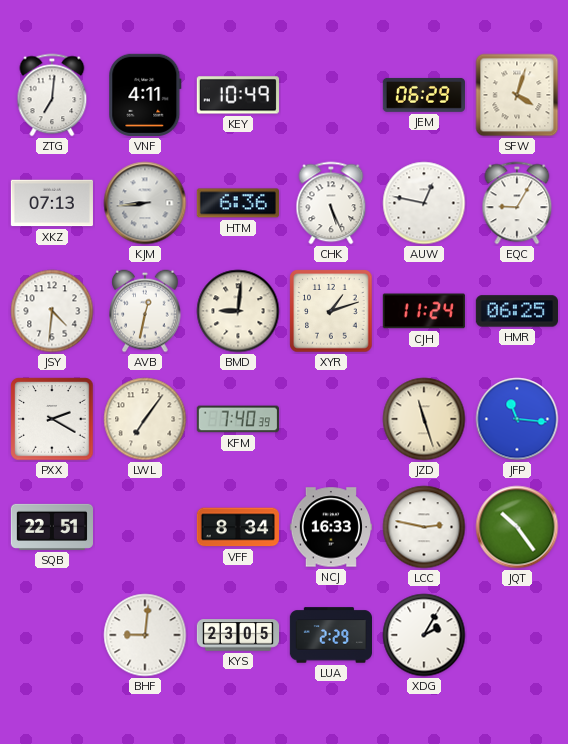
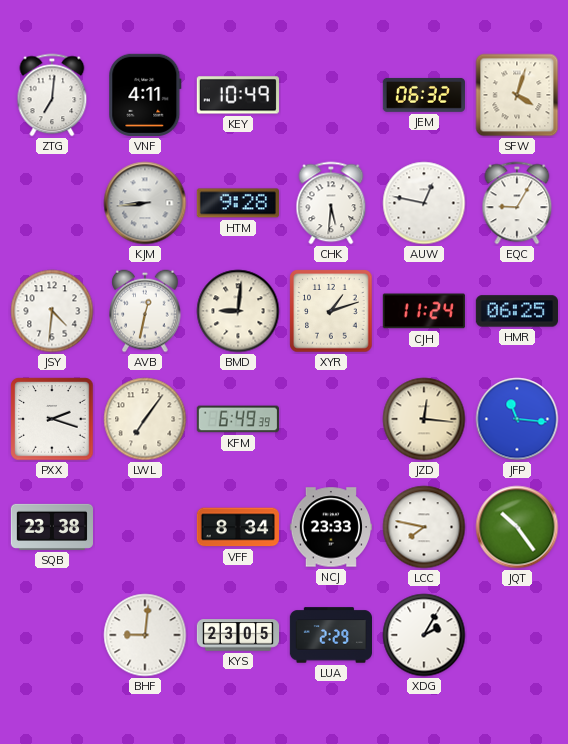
JEM: 06:29 -> 06:32 (424, 95)
XKZ: 07:13 -> none (52, 203)
HTM: 6:36 -> 9:28 (238, 203)
CHK: 5:26 -> 5:31 (331, 203)
PXX: 2:20 -> 2:18 (52, 419)
KFM: 7:40 -> 6:49 (238, 419)
JZD: 11:27 -> 12:16 (424, 419)
SQB: 22:51 -> 23:38 (51, 527)
NCJ: 16:33 -> 23:33 (330, 527)
LCC: 2:47 -> 7:47 (424, 527)
